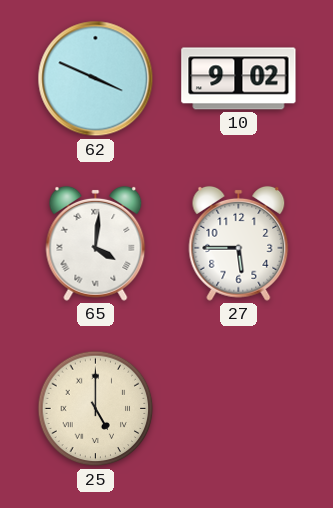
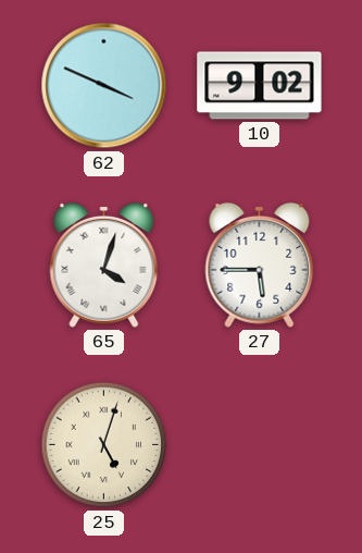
65: 4:01 -> 4:03 (104, 265)
25: 5:00 -> 5:03 (104, 445)
